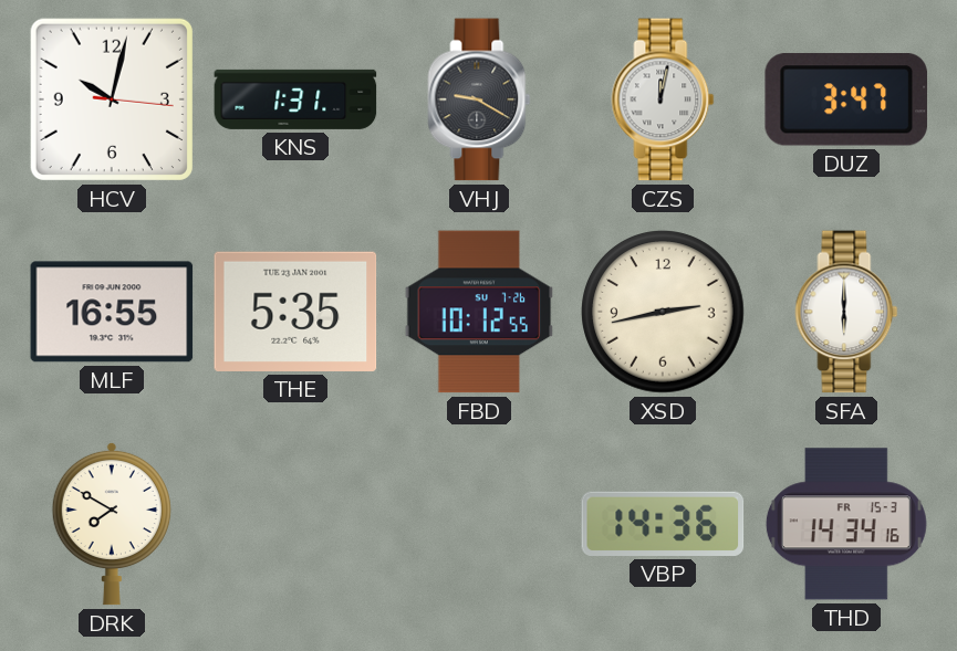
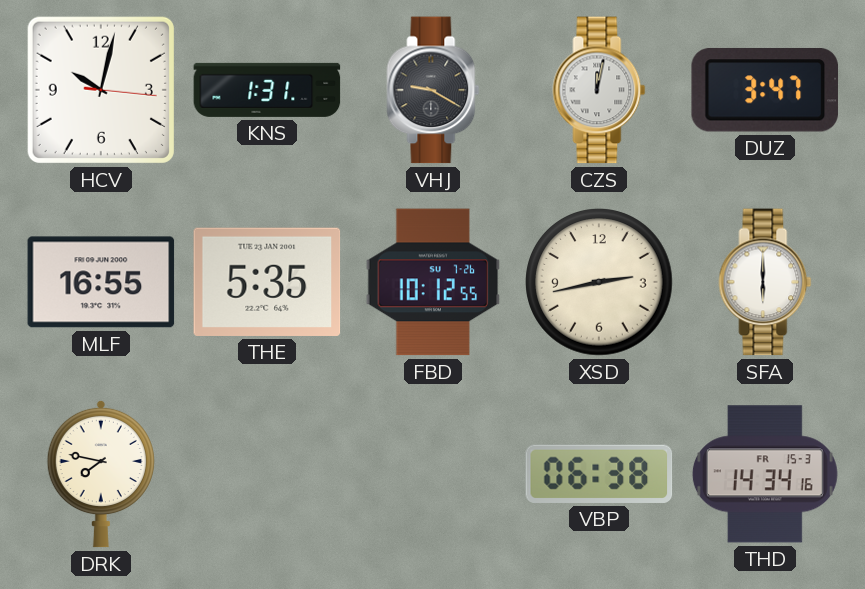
DRK: 7:50 -> 7:47 (101, 474)
VBP: 14:36 -> 06:38 (599, 474)
